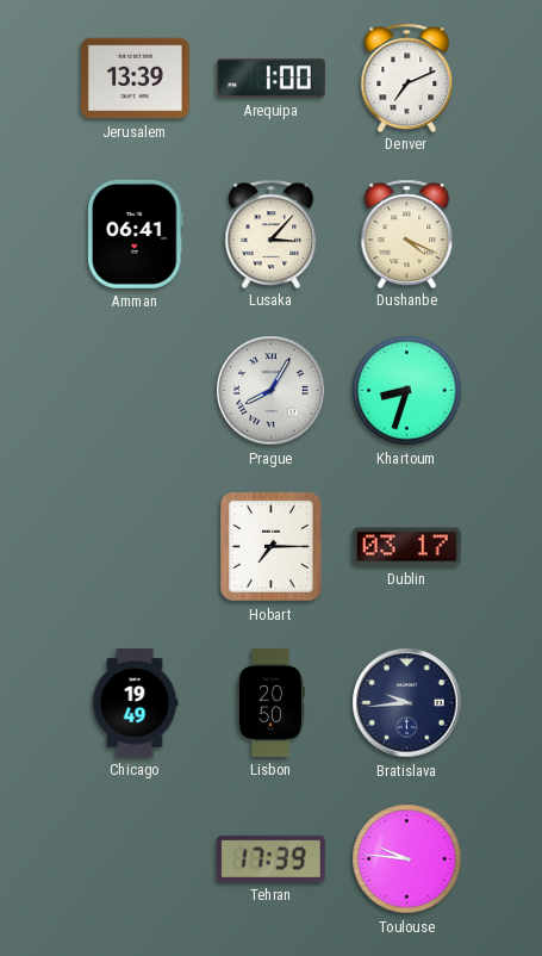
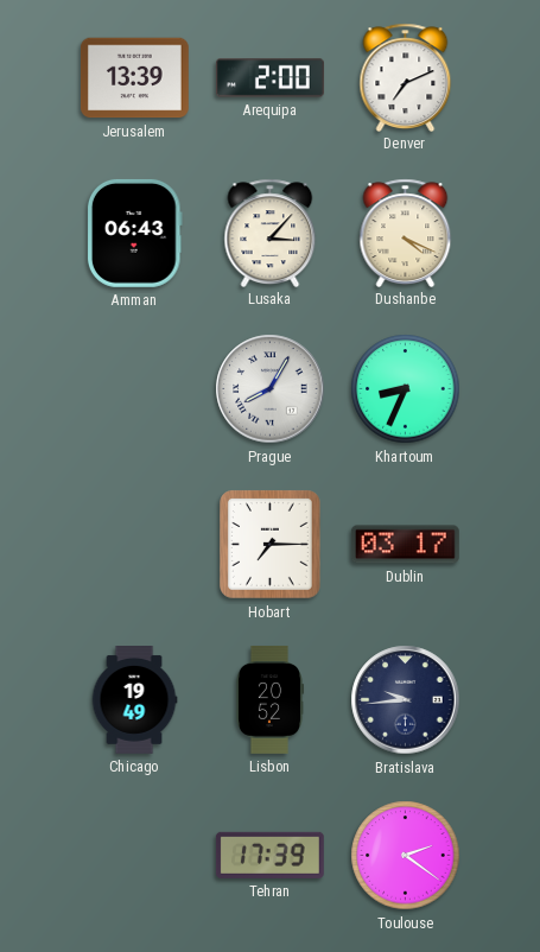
Arequipa: 1:00 -> 2:00 (269, 78)
Amman: 06:41 -> 06:43 (134, 233)
Khartoum: 8:33 -> 8:34 (406, 389)
Lisbon: 20:50 -> 20:52 (269, 699)
Toulouse: 9:46 -> 2:21 (406, 856)
